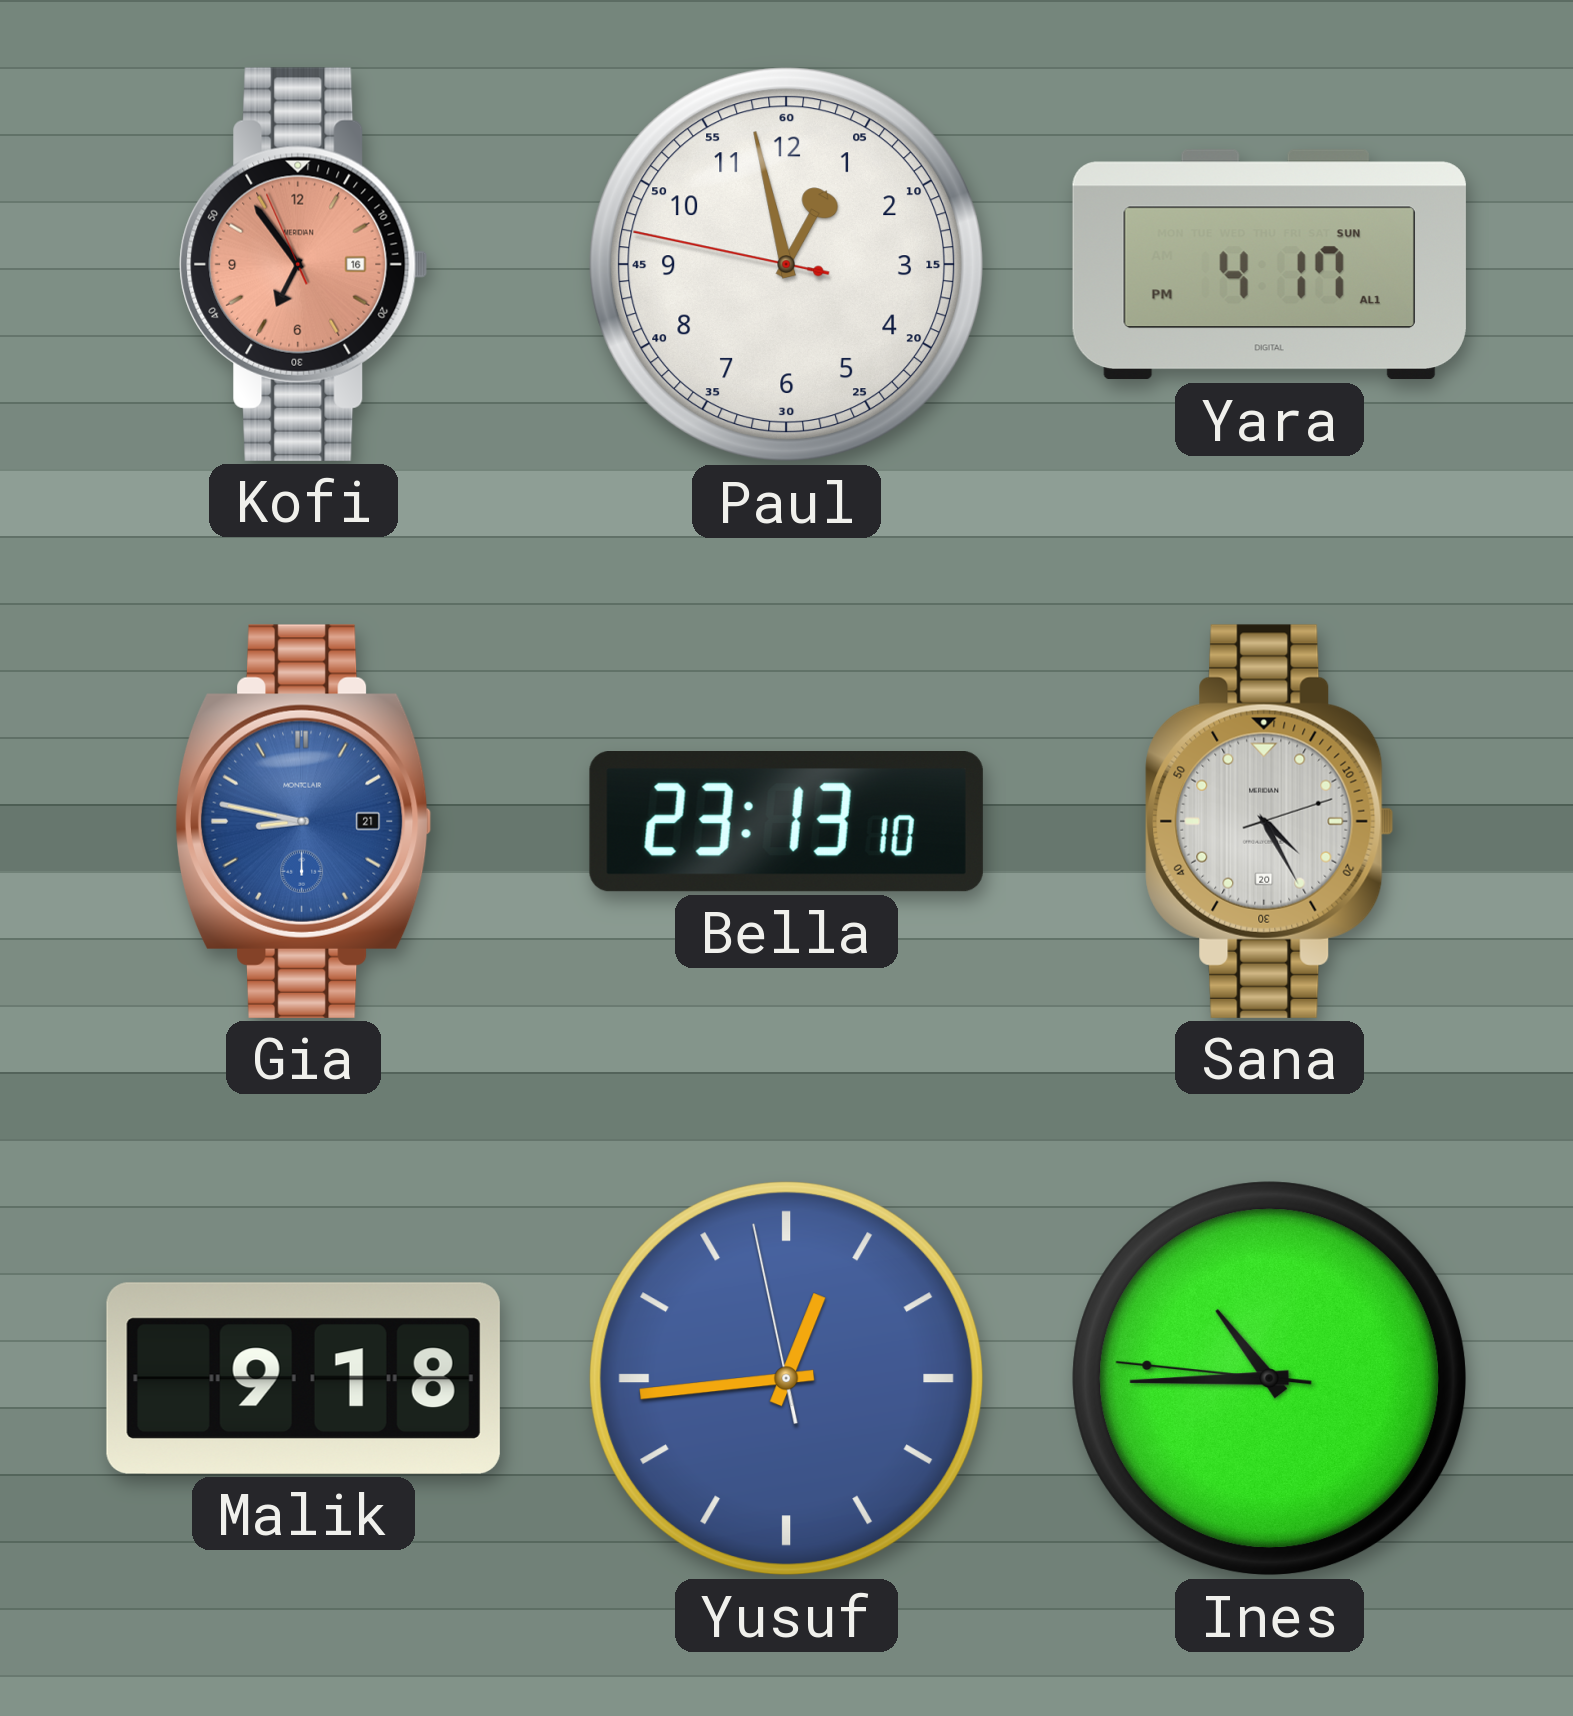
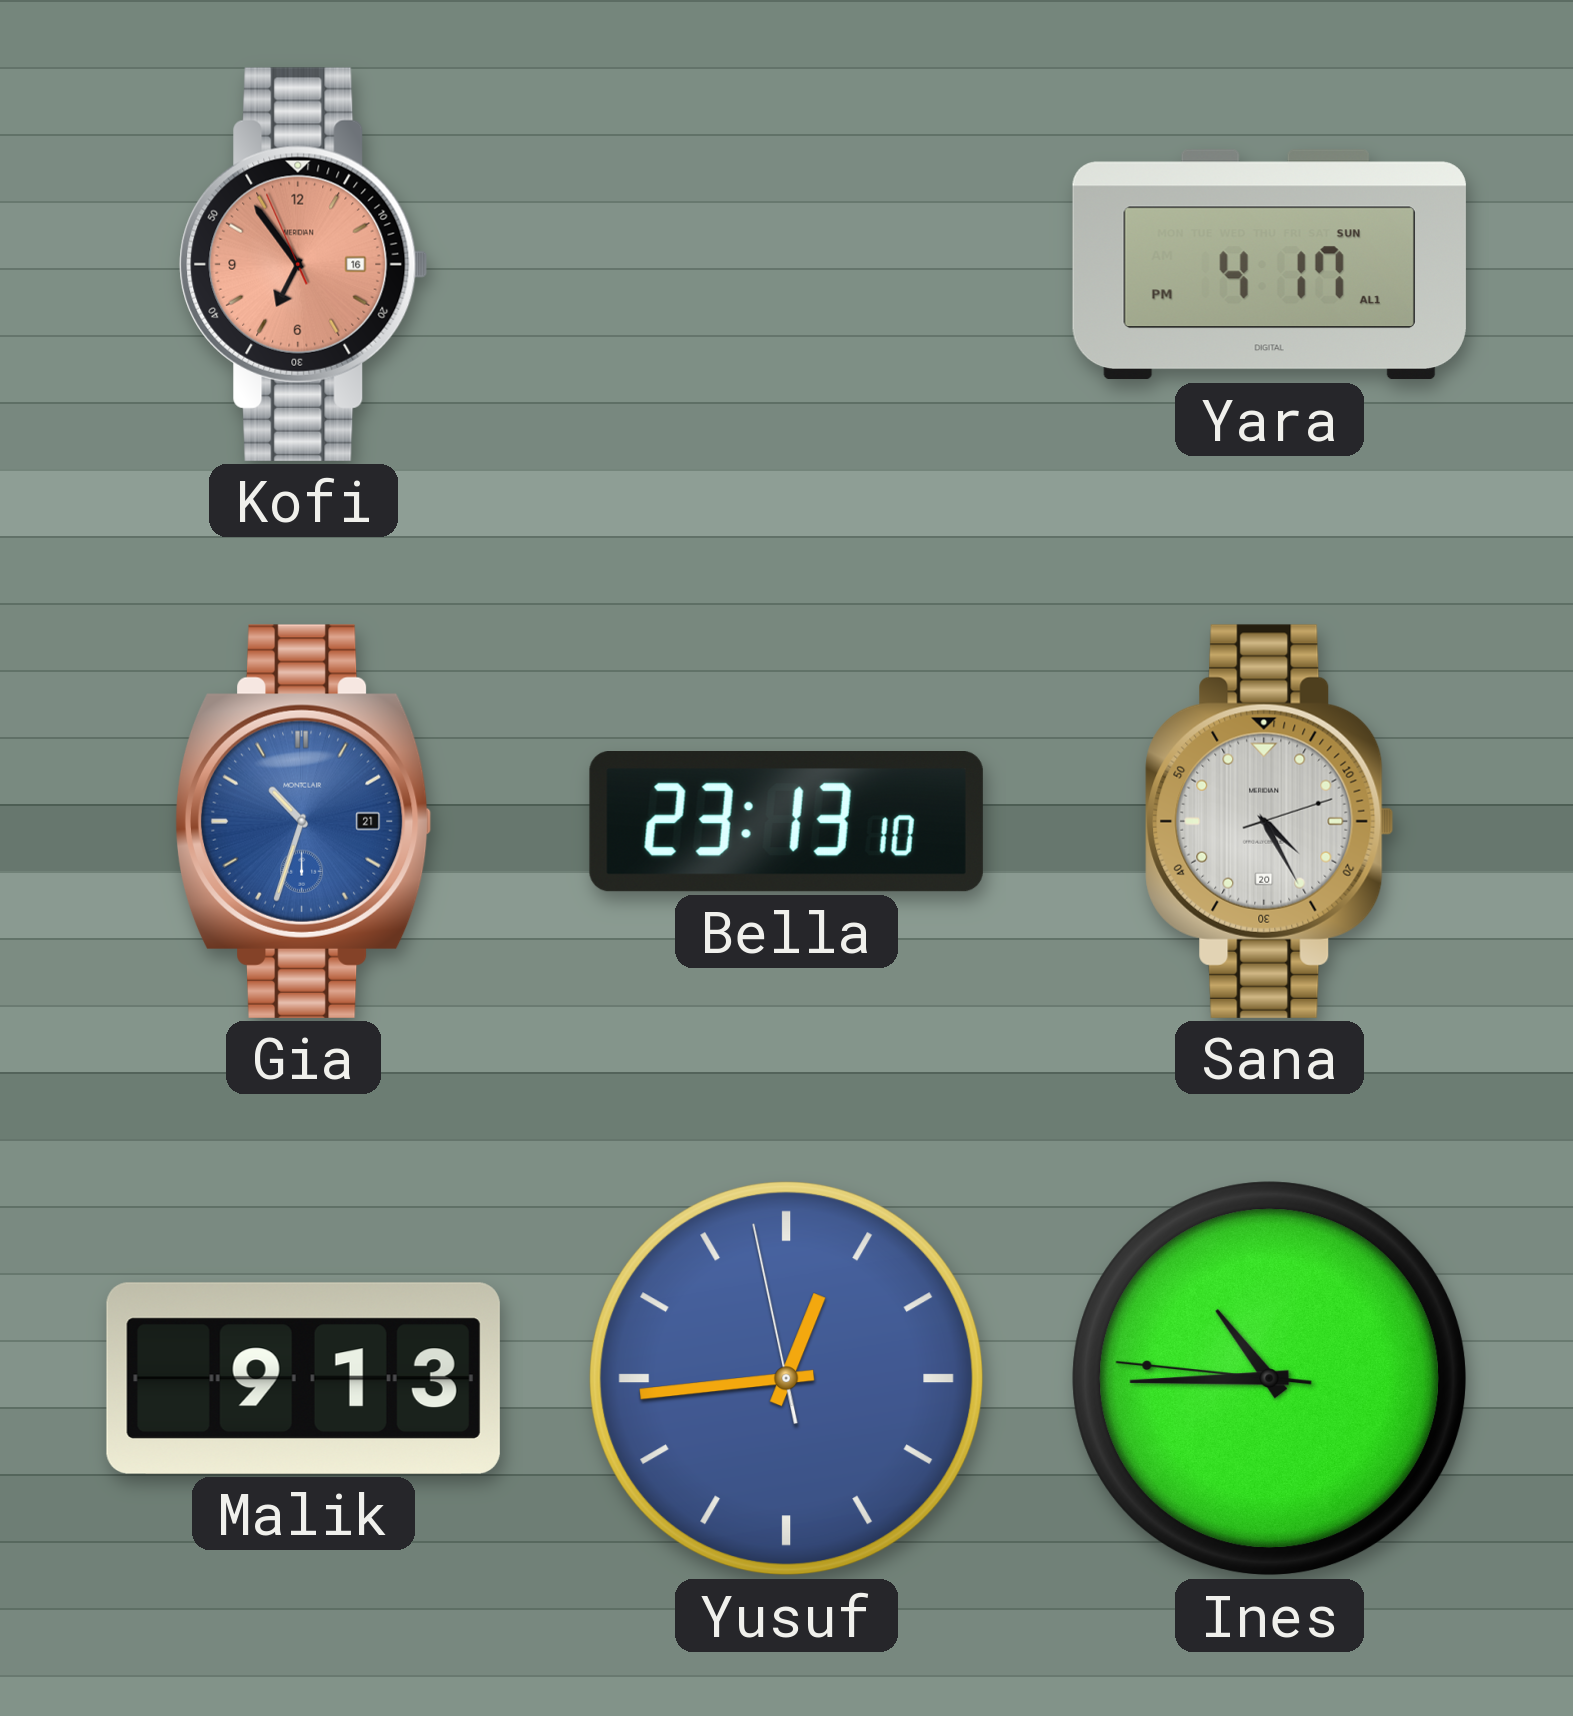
Paul: 12:57 -> none (787, 265)
Gia: 8:47 -> 10:33 (303, 821)
Malik: 9:18 -> 9:13 (303, 1378)
